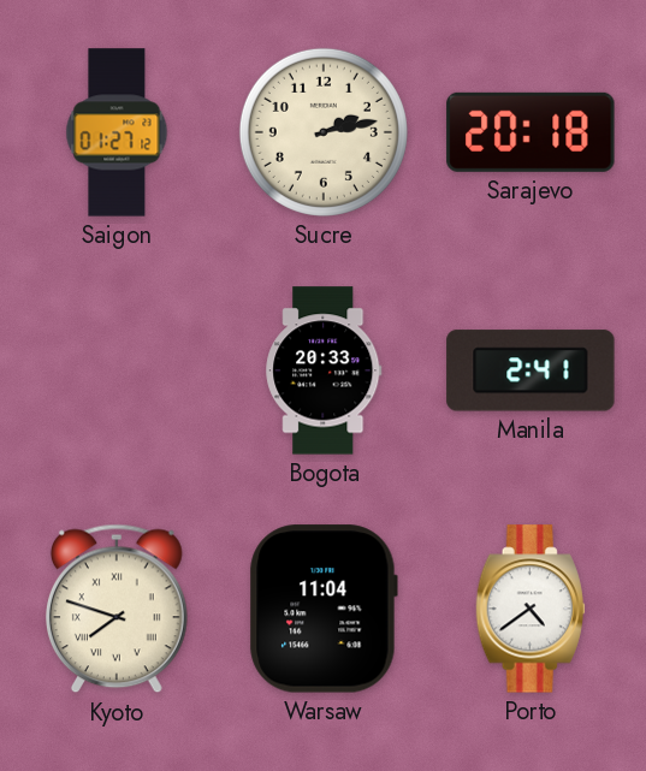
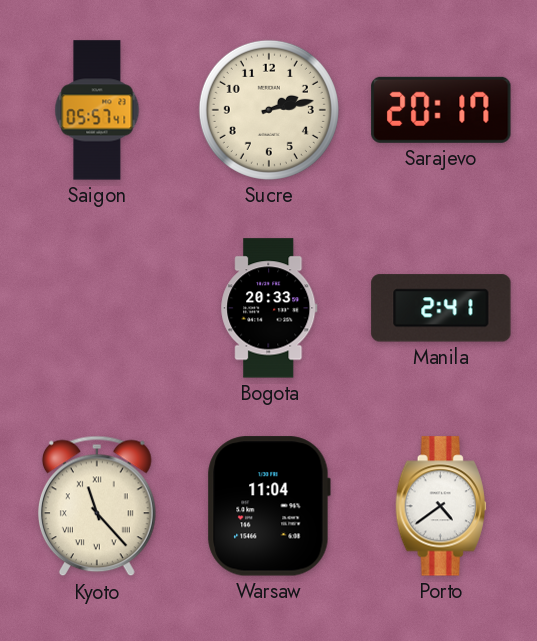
Saigon: 01:27 -> 05:57 (97, 110)
Sarajevo: 20:18 -> 20:17 (441, 110)
Kyoto: 7:48 -> 11:23 (97, 506)
